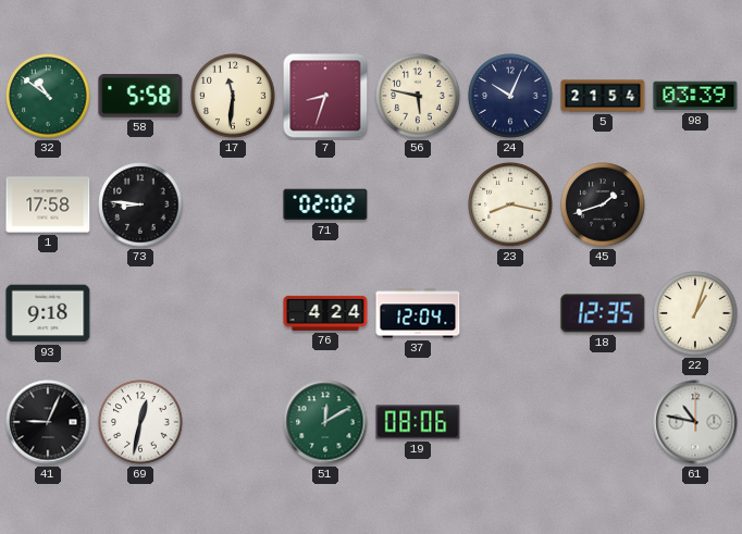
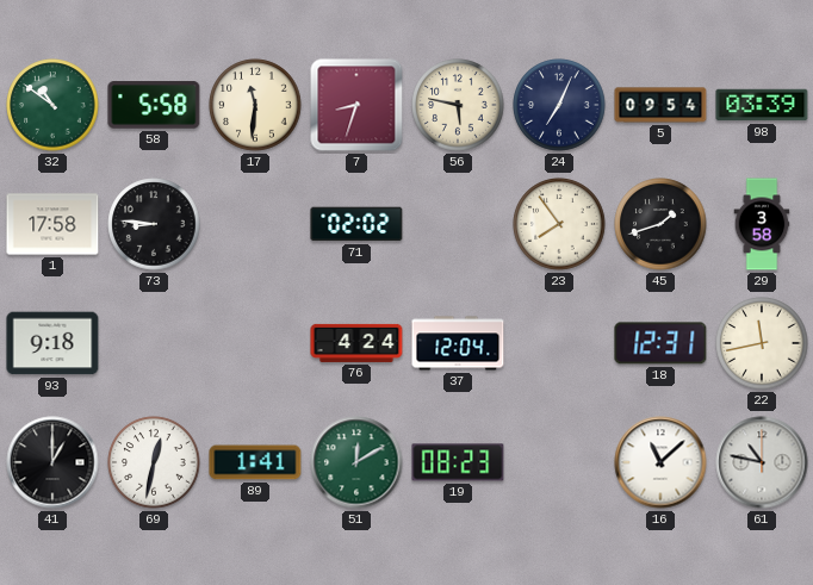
24: 10:04 -> 7:04 (559, 105)
5: 21:54 -> 09:54 (660, 105)
23: 8:17 -> 7:54 (559, 224)
29: none -> 3:58 (762, 224)
18: 12:35 -> 12:31 (660, 343)
22: 1:03 -> 11:43 (762, 343)
41: 9:04 -> 1:00 (52, 462)
89: none -> 1:41 (255, 462)
19: 08:06 -> 08:23 (458, 462)
16: none -> 11:08 (660, 462)
